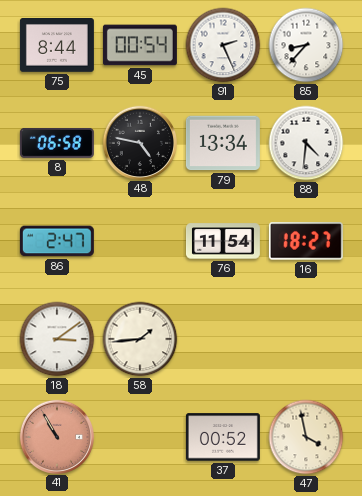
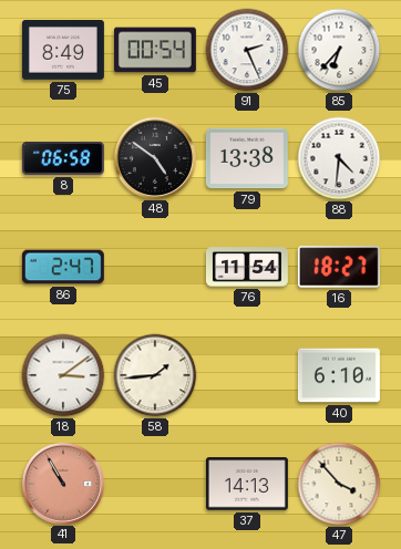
75: 8:44 -> 8:49 (63, 51)
85: 8:37 -> 6:37 (339, 50)
48: 4:47 -> 4:51 (154, 157)
79: 13:34 -> 13:38 (247, 158)
40: none -> 6:10 (339, 375)
37: 00:52 -> 14:13 (247, 484)
47: 3:58 -> 3:53 (339, 484)
